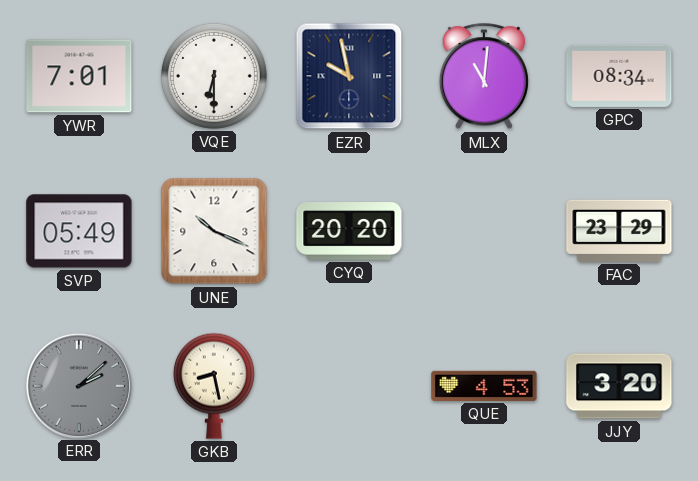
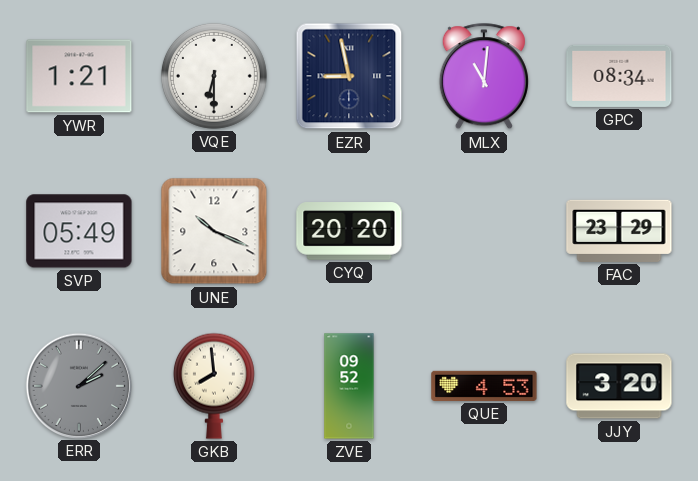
YWR: 7:01 -> 1:21 (79, 76)
EZR: 9:58 -> 8:58 (349, 76)
GKB: 8:28 -> 7:59 (214, 386)
ZVE: none -> 09:52 (349, 386)
